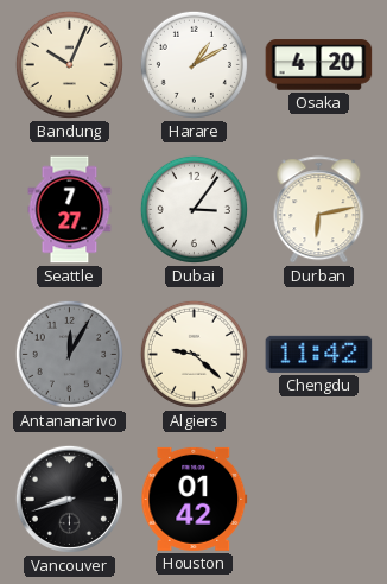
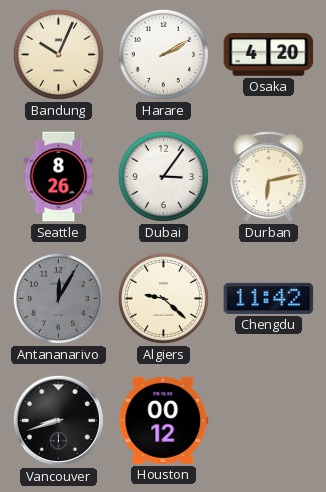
Harare: 1:10 -> 2:10 (163, 54)
Seattle: 7:27 -> 8:26 (59, 177)
Houston: 01:42 -> 00:12 (164, 420)
